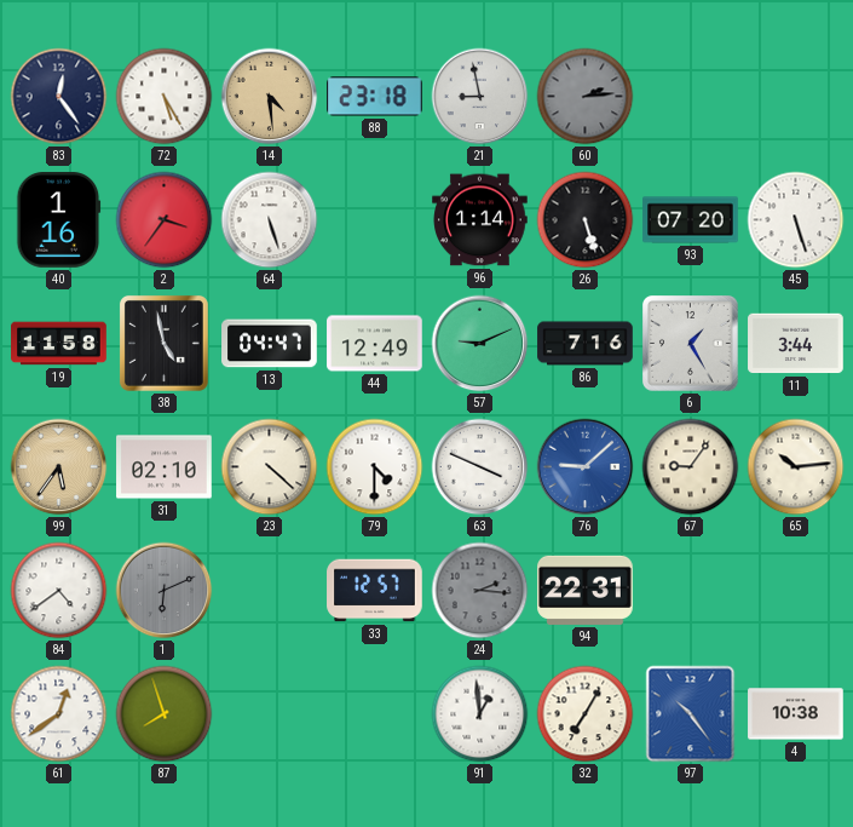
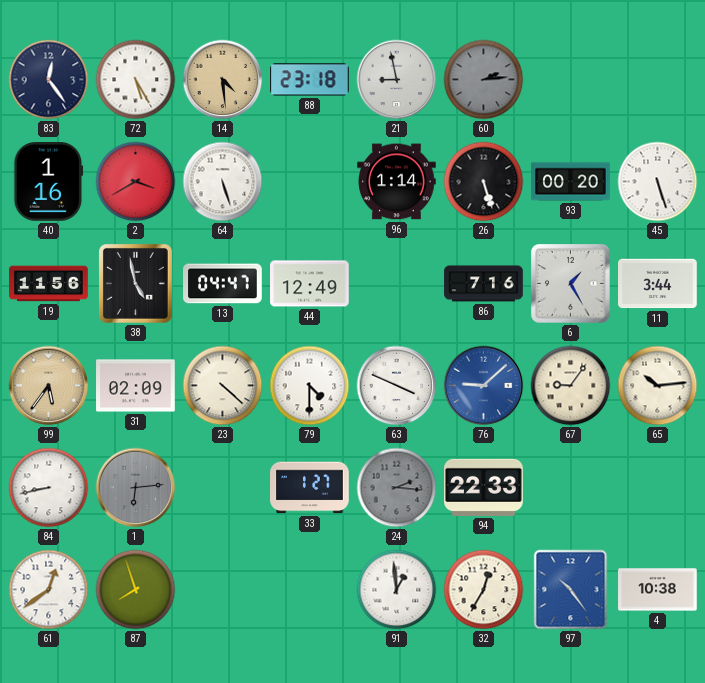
2: 3:36 -> 3:40 (136, 182)
93: 07:20 -> 00:20 (571, 182)
19: 11:58 -> 11:56 (49, 284)
57: 9:11 -> none (480, 344)
31: 02:10 -> 02:09 (136, 386)
84: 4:39 -> 8:43 (49, 488)
1: 6:11 -> 6:14 (136, 488)
33: 12:57 -> 1:27 (310, 488)
94: 22:31 -> 22:33 (484, 487)
32: 7:05 -> 12:35 (484, 590)
